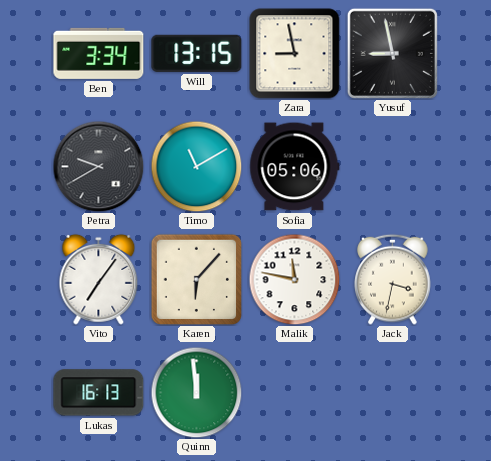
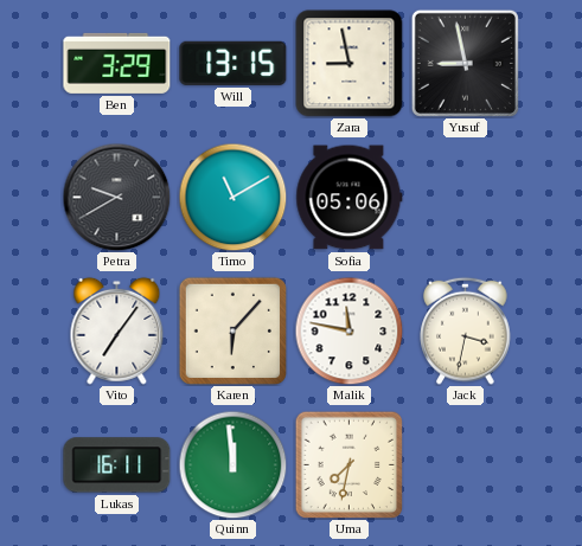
Ben: 3:34 -> 3:29 (117, 63)
Lukas: 16:13 -> 16:11 (117, 465)
Uma: none -> 7:32 (348, 464)
